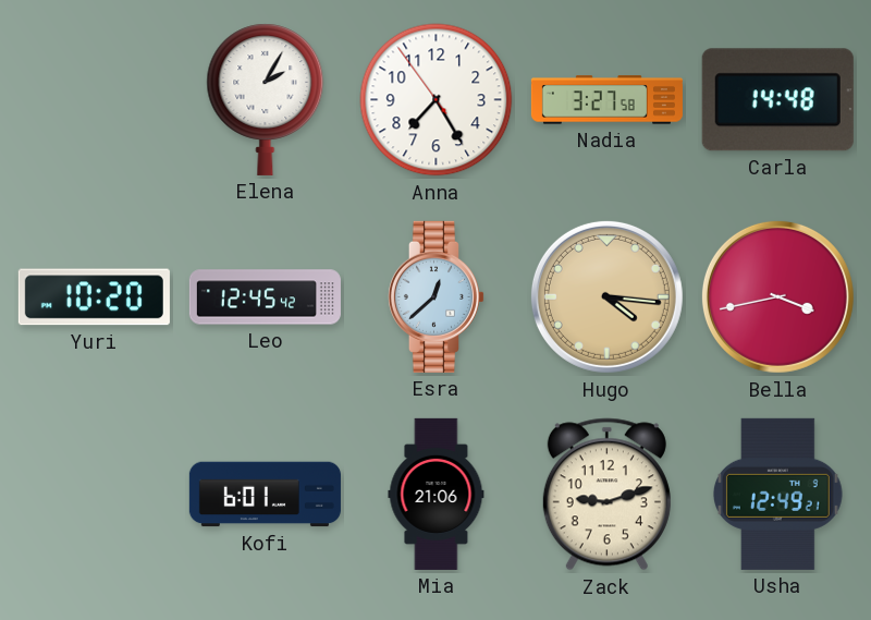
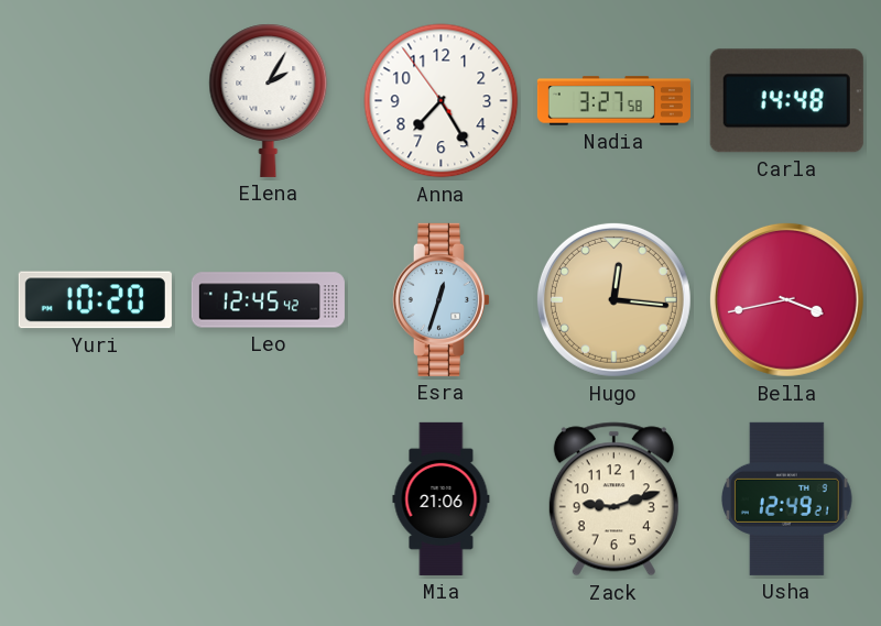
Esra: 12:38 -> 12:33 (440, 299)
Hugo: 4:16 -> 12:16 (613, 299)
Kofi: 6:01 -> none (265, 495)
